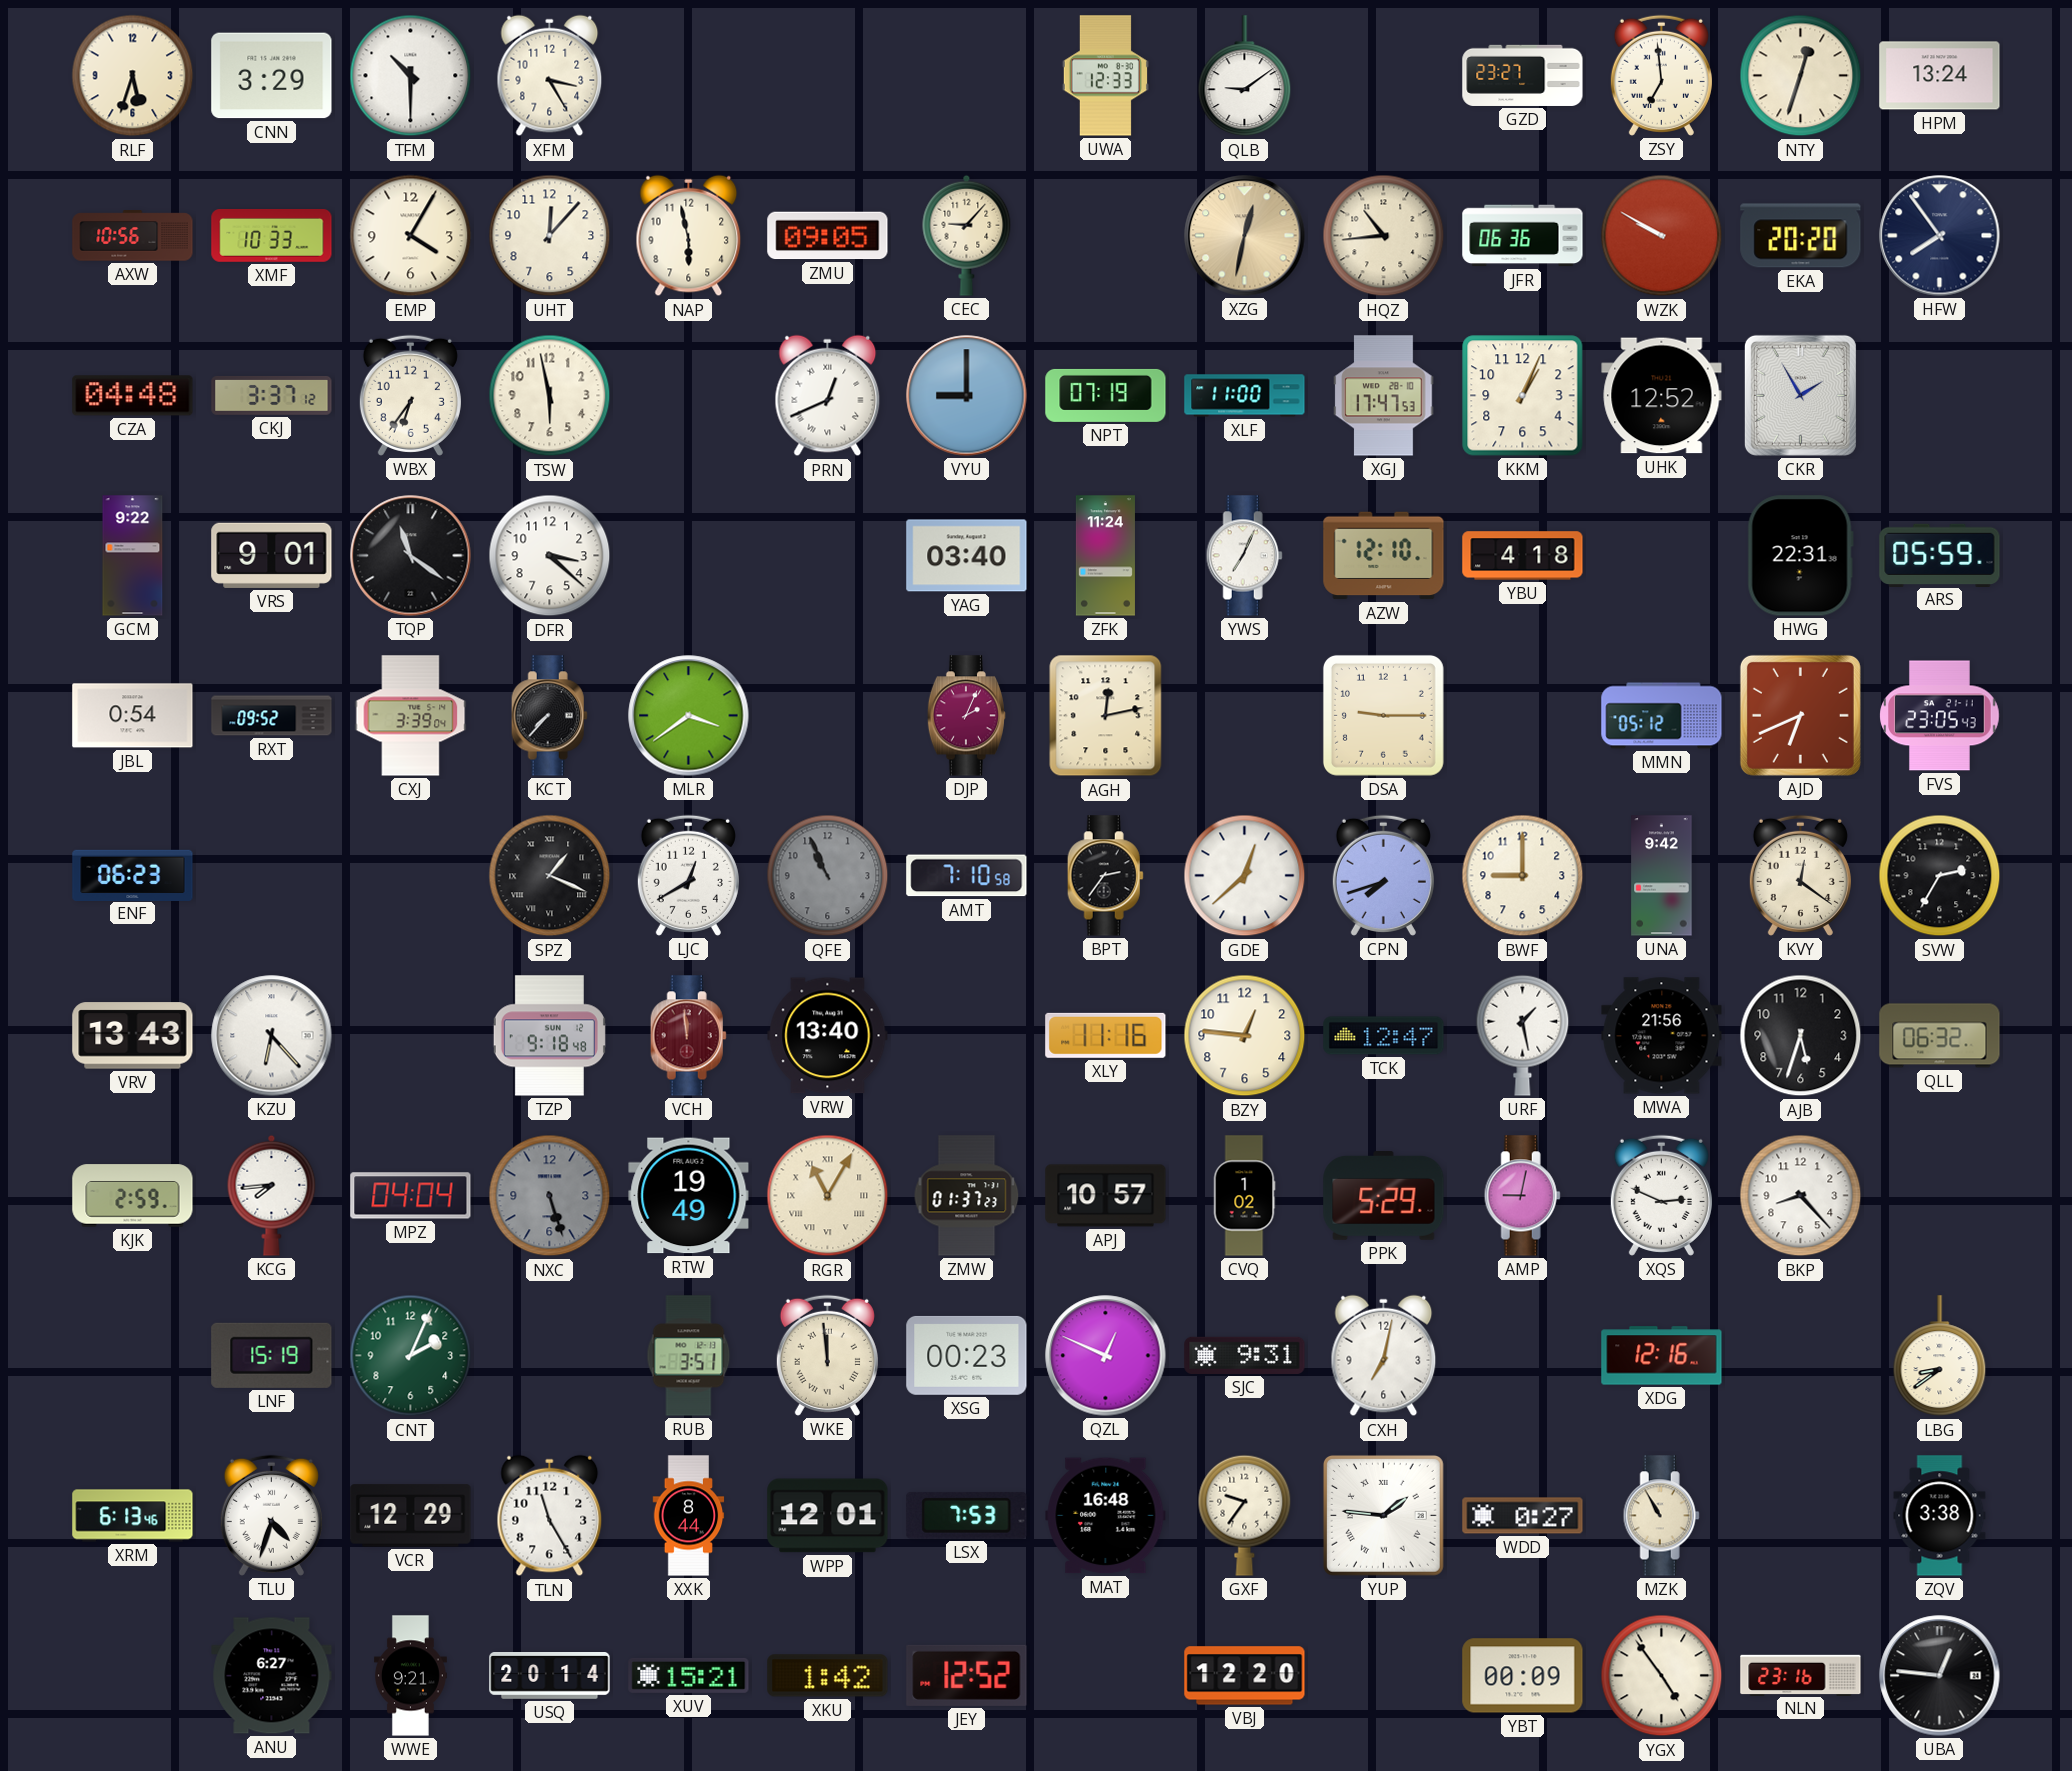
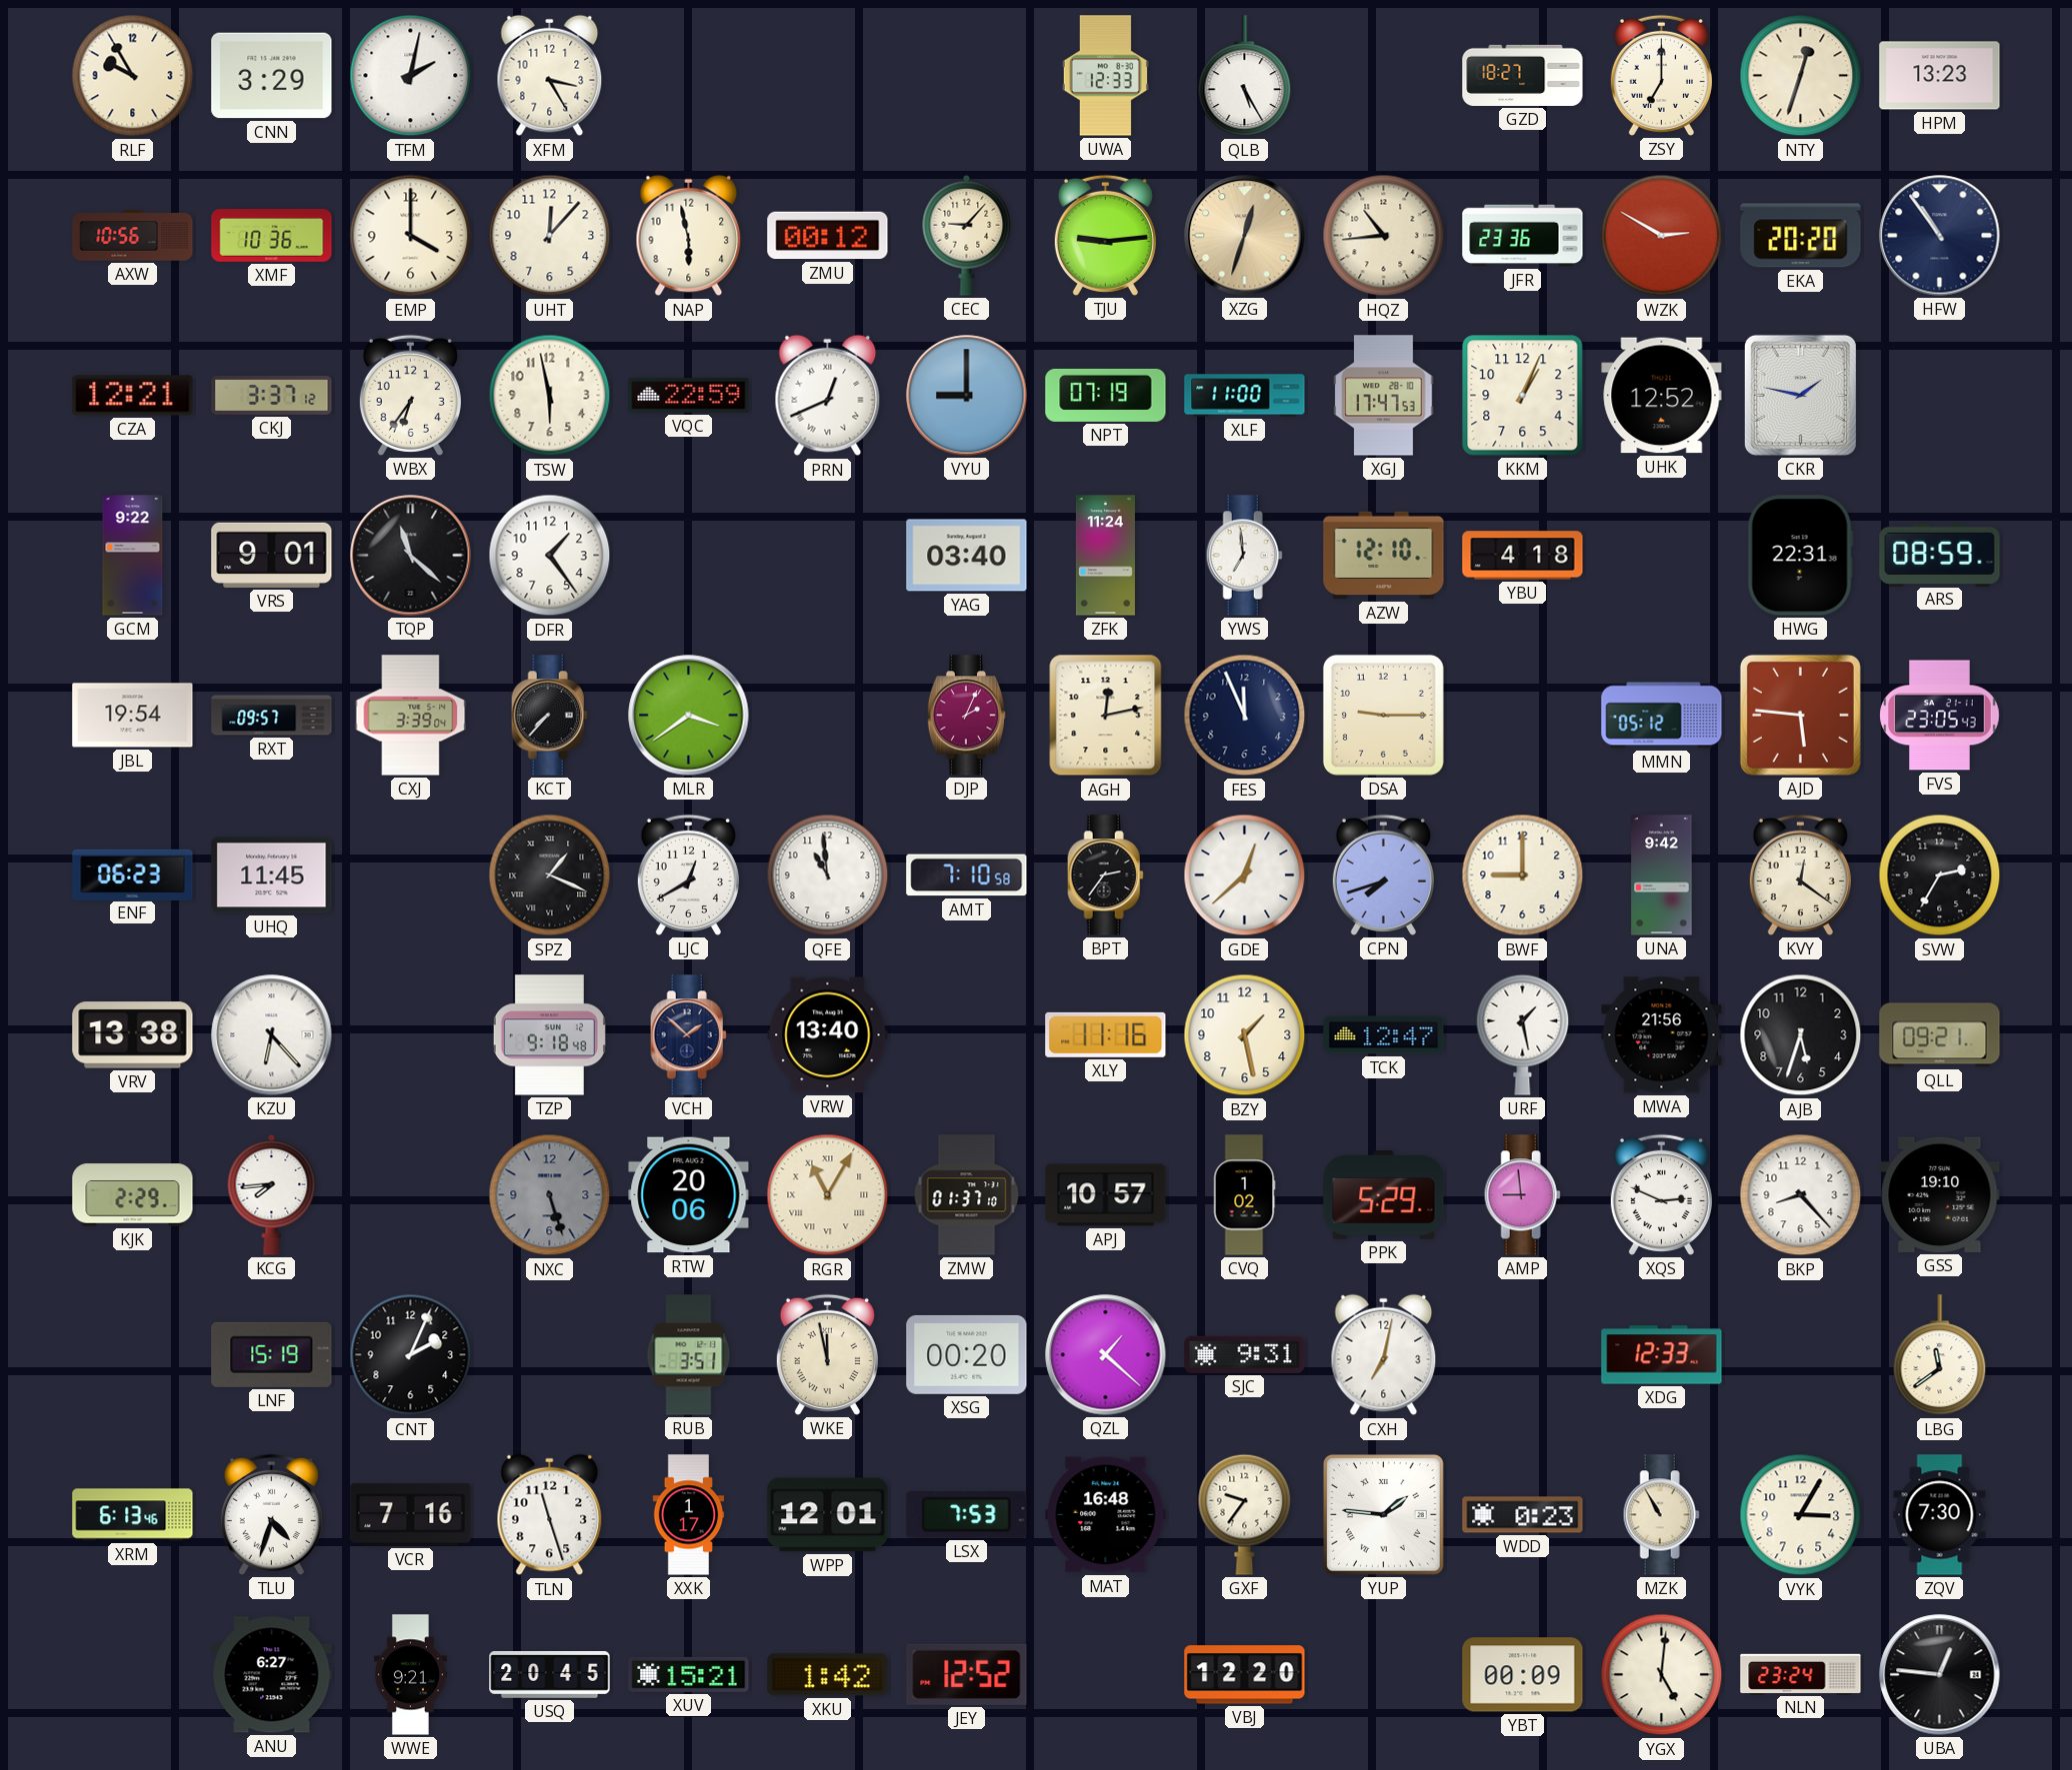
RLF: 5:33 -> 9:55 (133, 76)
TFM: 10:30 -> 2:02 (411, 76)
QLB: 9:09 -> 5:25 (1245, 76)
GZD: 23:27 -> 18:27 (1523, 75)
ZSY: 6:59 -> 7:00 (1661, 75)
HPM: 13:24 -> 13:23 (1940, 76)
XMF: 10:33 -> 10:36 (272, 236)
EMP: 4:05 -> 4:00 (411, 236)
ZMU: 09:05 -> 00:12 (828, 236)
TJU: none -> 9:14 (1105, 235)
XZG: 12:32 -> 12:33 (1245, 236)
JFR: 06:36 -> 23:36 (1523, 236)
WZK: 9:50 -> 2:50 (1662, 236)
HFW: 7:54 -> 10:54 (1940, 236)
CZA: 04:48 -> 12:21 (133, 396)
VQC: none -> 22:59 (689, 396)
CKR: 1:55 -> 1:47 (1800, 395)
TQP: 11:21 -> 11:22 (411, 556)
DFR: 3:22 -> 1:24 (550, 556)
YWS: 7:04 -> 6:59 (1244, 556)
ARS: 05:59 -> 08:59 (1940, 555)
JBL: 0:54 -> 19:54 (133, 716)
RXT: 09:52 -> 09:57 (272, 716)
FES: none -> 11:56 (1245, 716)
AJD: 6:41 -> 5:46 (1800, 715)
UHQ: none -> 11:45 (272, 876)
QFE: 10:56 -> 10:59 (828, 876)
QFE dial: grey -> white (828, 876)
VRV: 13:43 -> 13:38 (133, 1035)
VCH: 11:59 -> 1:52 (688, 1035)
VCH dial: burgundy -> navy (688, 1035)
BZY: 12:46 -> 1:28 (1245, 1035)
QLL: 06:32 -> 09:21 (1940, 1035)
KJK: 2:59 -> 2:29 (133, 1195)
MPZ: 04:04 -> none (411, 1196)
RTW: 19:49 -> 20:06 (689, 1195)
ZMW: 01:37:23 -> 01:37:10 (967, 1195)
AMP: 9:02 -> 8:59 (1522, 1195)
GSS: none -> 19:10 (1940, 1194)
CNT dial: green -> black (411, 1355)
WKE: 11:59 -> 11:58 (827, 1354)
XSG: 00:23 -> 00:20 (967, 1354)
QZL: 12:49 -> 1:22 (1106, 1355)
XDG: 12:16 -> 12:33 (1662, 1355)
LBG: 8:39 -> 11:39 (1940, 1355)
VCR: 12:29 -> 7:16 (411, 1515)
TLN: 11:25 -> 11:27 (550, 1515)
XXK: 8:44 -> 1:17 (689, 1515)
WDD: 0:27 -> 0:23 (1523, 1515)
VYK: none -> 3:05 (1801, 1515)
ZQV: 3:38 -> 7:30 (1940, 1515)
USQ: 20:14 -> 20:45 (550, 1675)
YGX: 4:54 -> 5:01 (1662, 1675)
NLN: 23:16 -> 23:24 (1801, 1674)
